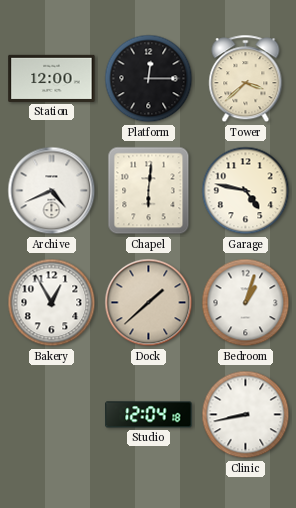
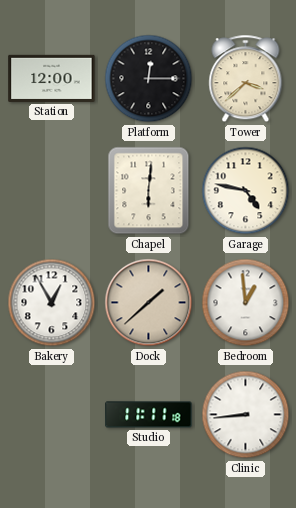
Archive: 4:41 -> none (52, 191)
Bedroom: 1:03 -> 12:59 (246, 303)
Studio: 12:04 -> 11:11 (149, 415)
Clinic: 8:43 -> 8:44 (246, 415)
